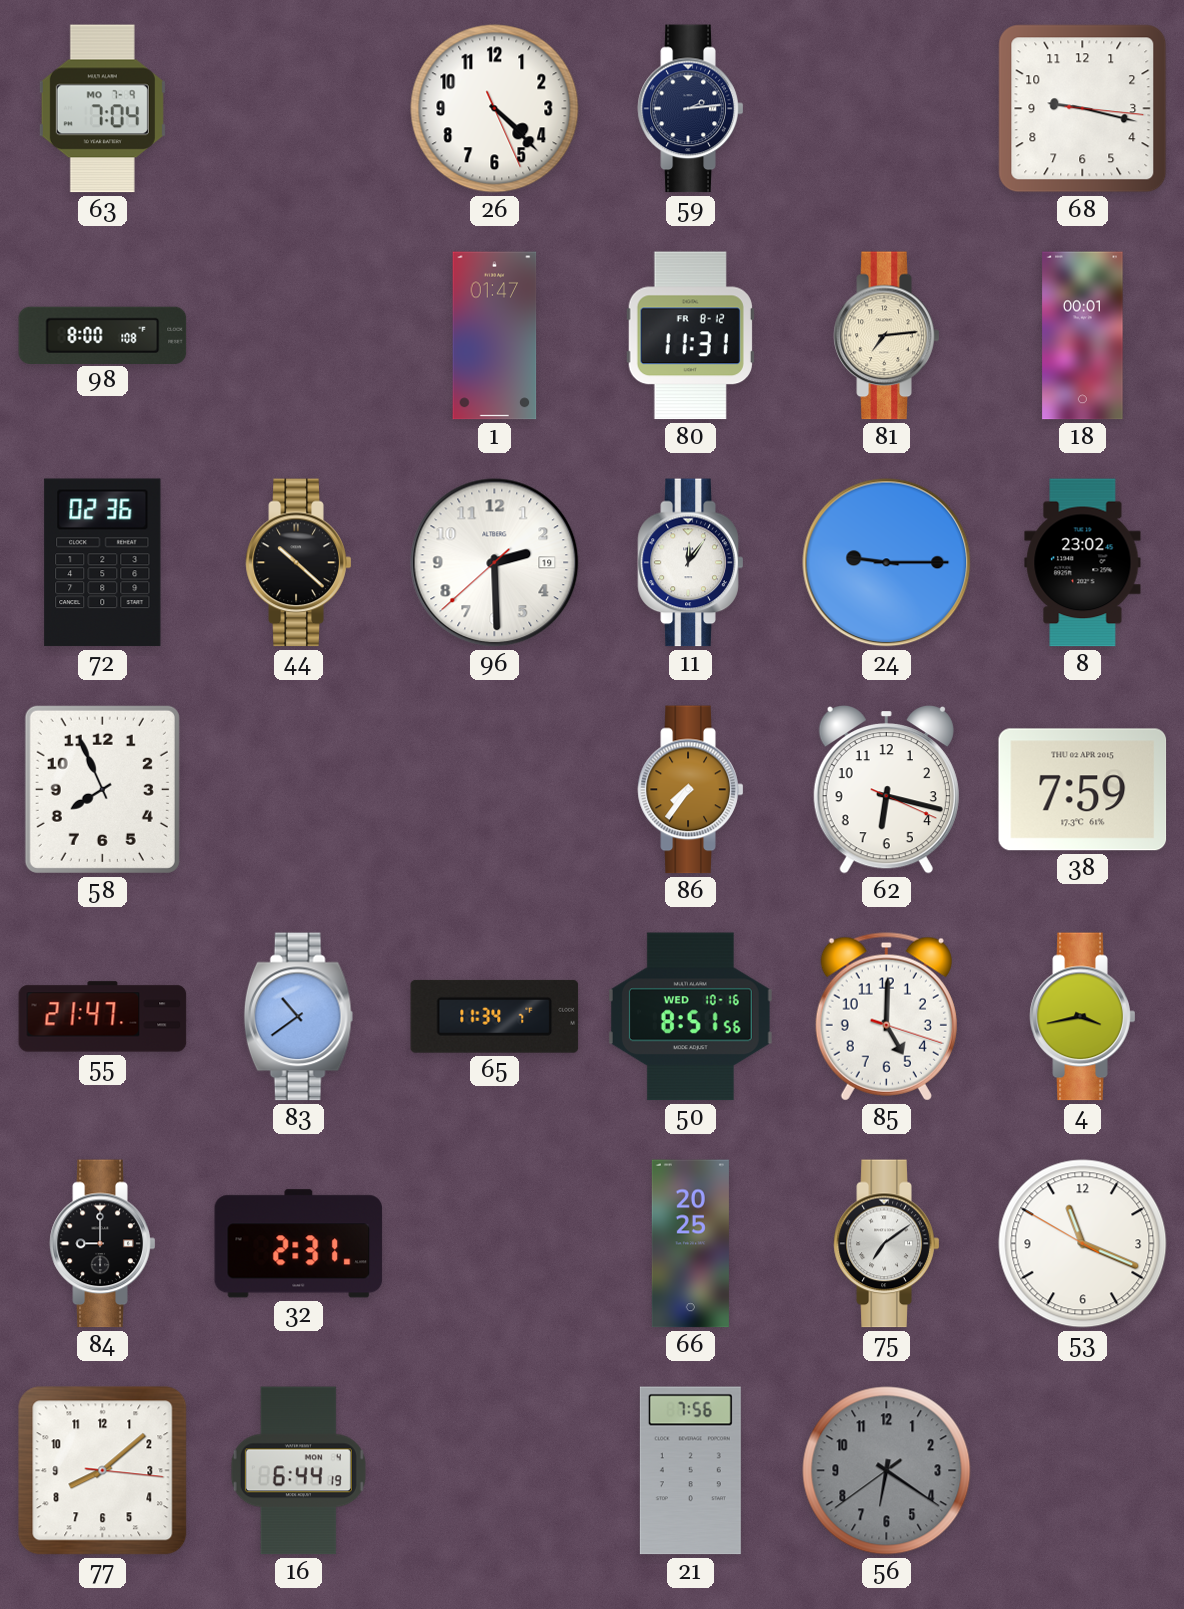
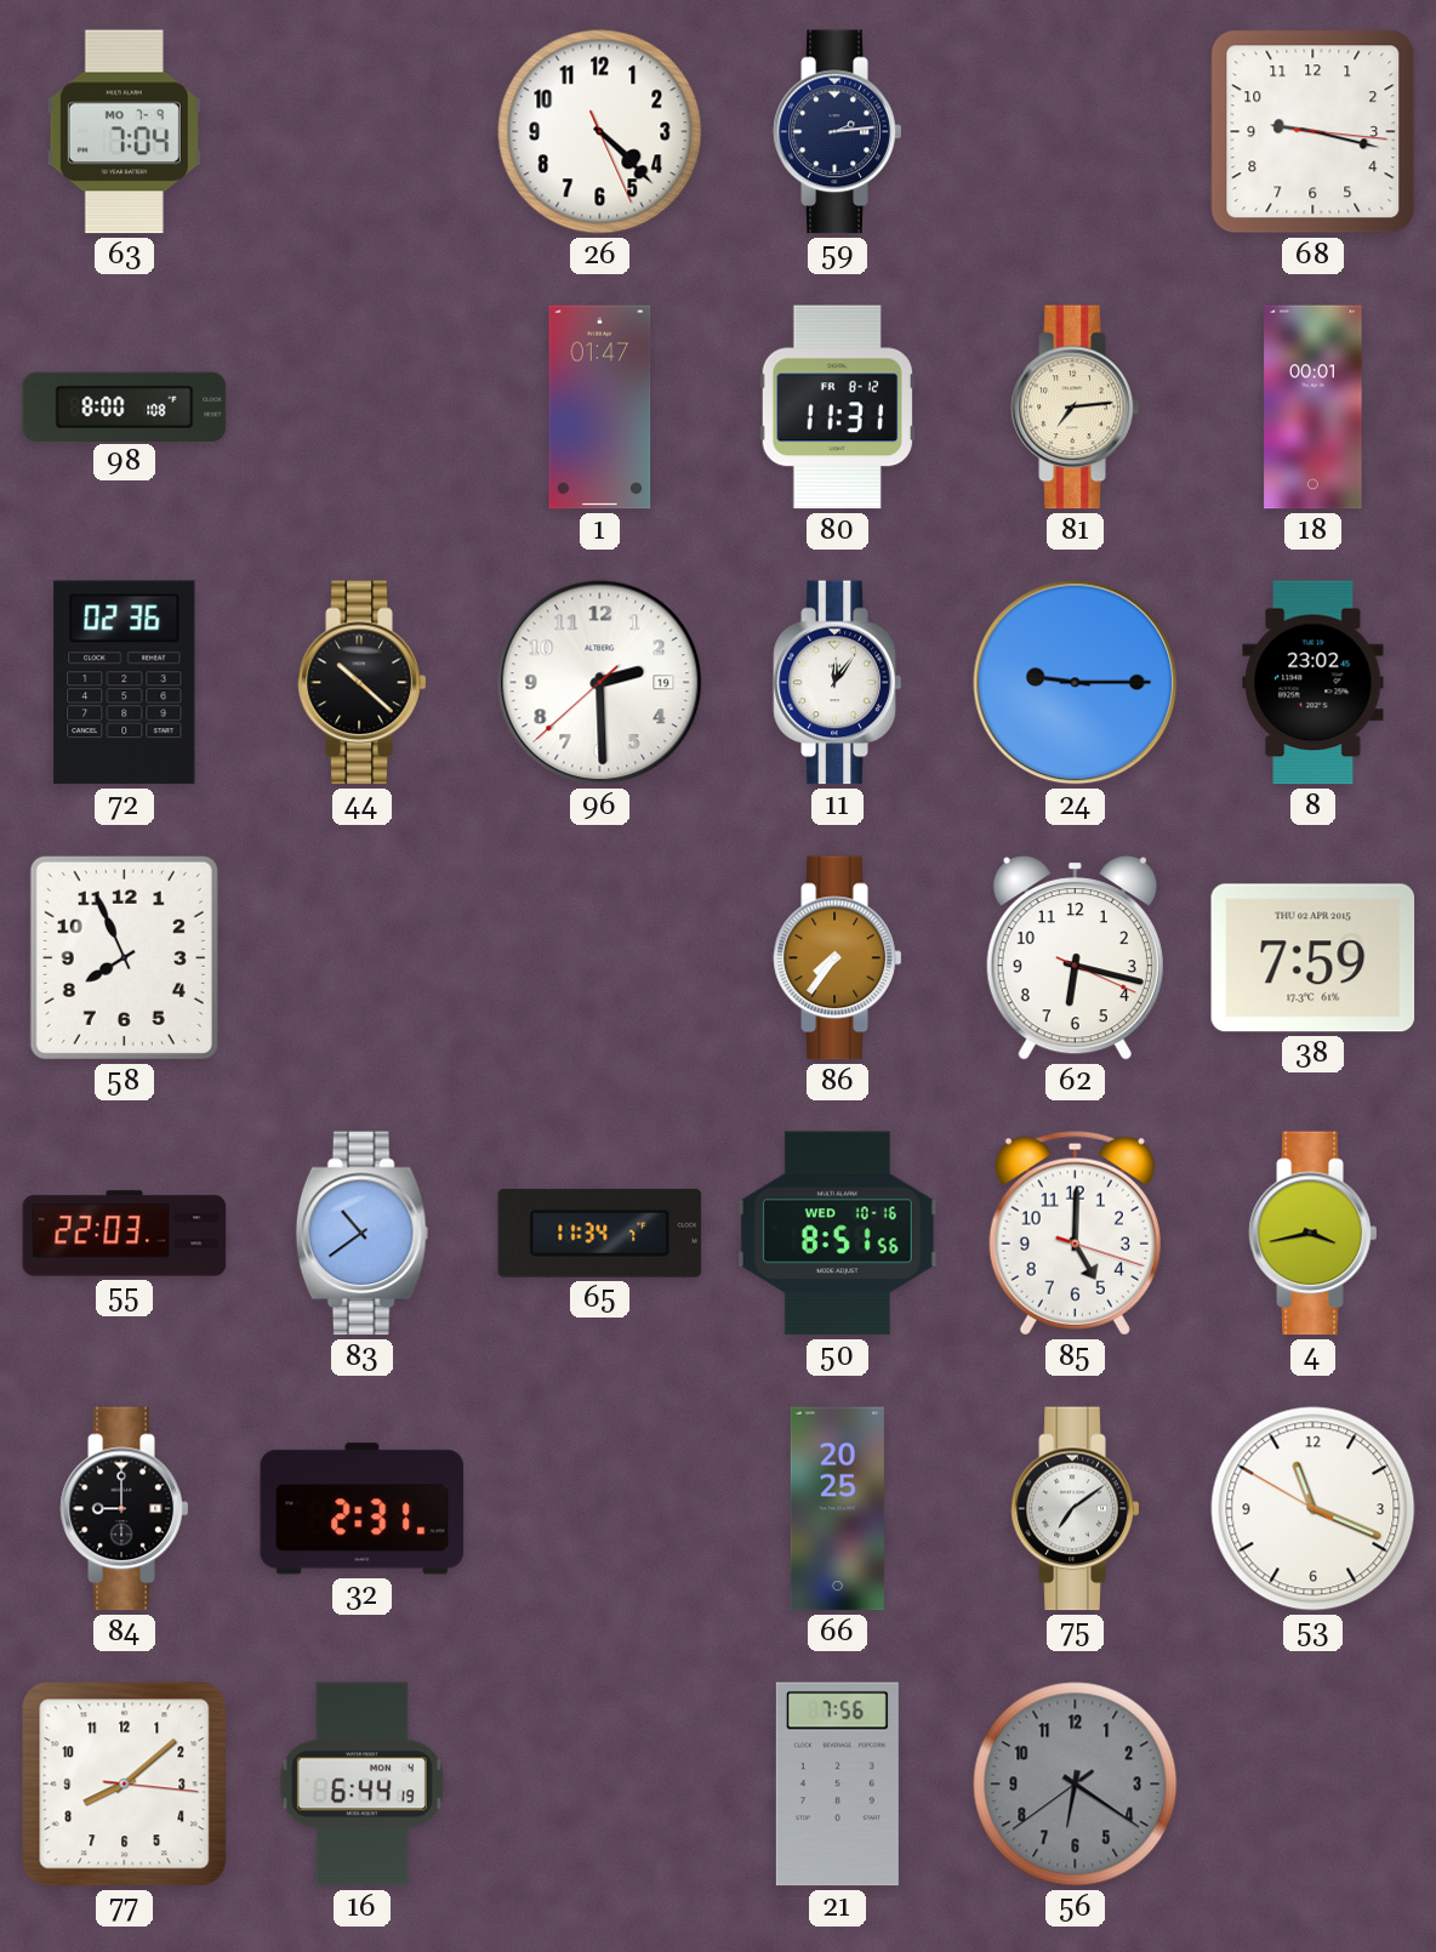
55: 21:47 -> 22:03 (125, 1234)
